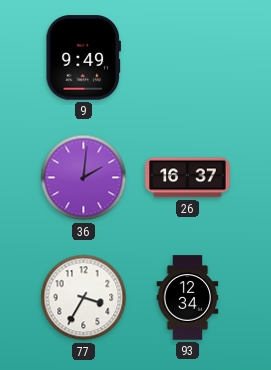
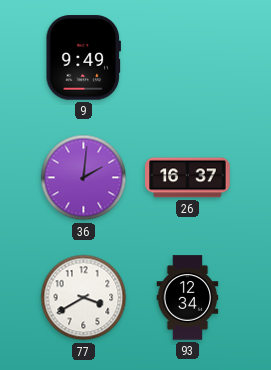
77: 3:35 -> 3:40 (84, 298)
